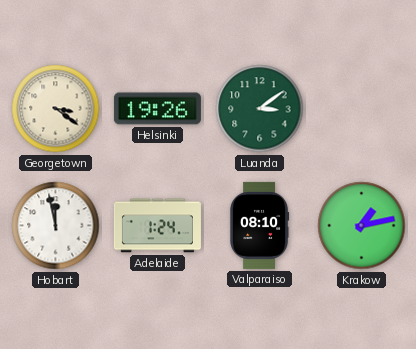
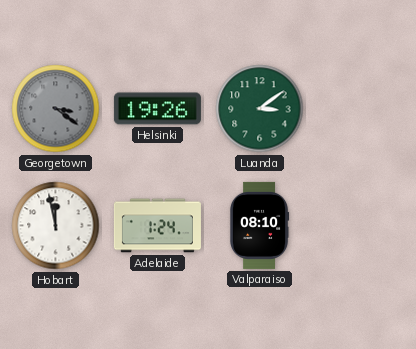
Georgetown dial: cream -> grey (56, 109)
Krakow: 1:13 -> none (362, 226)
